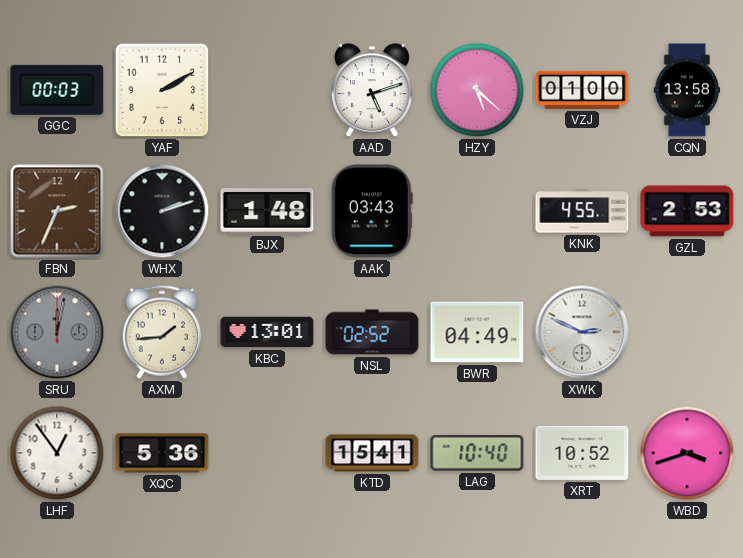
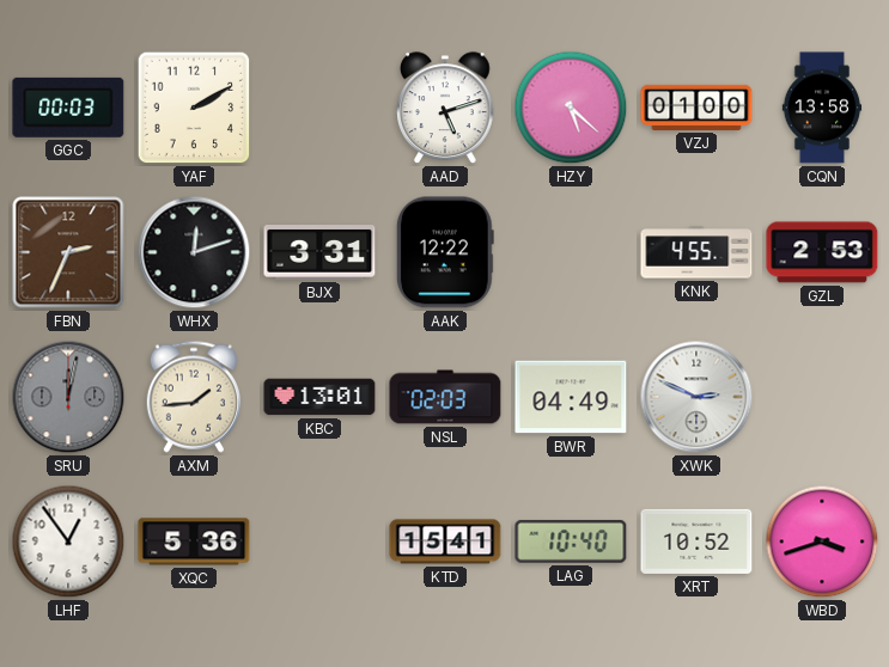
WHX: 2:12 -> 12:12 (194, 252)
BJX: 1:48 -> 3:31 (319, 252)
AAK: 03:43 -> 12:22 (445, 252)
NSL: 02:52 -> 02:03 (445, 397)
